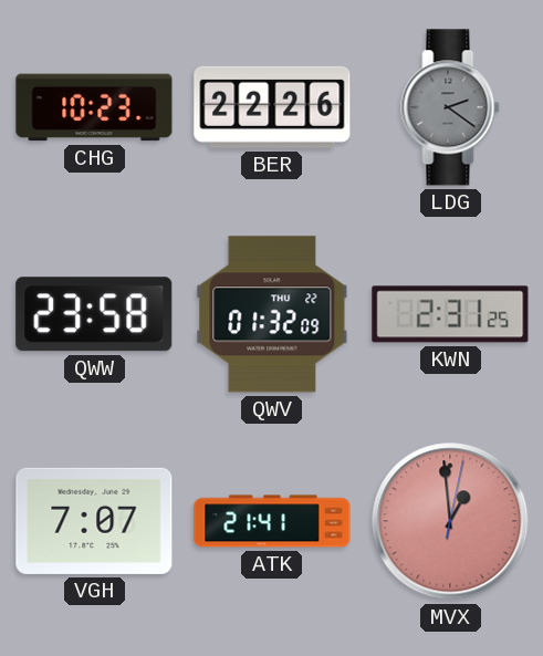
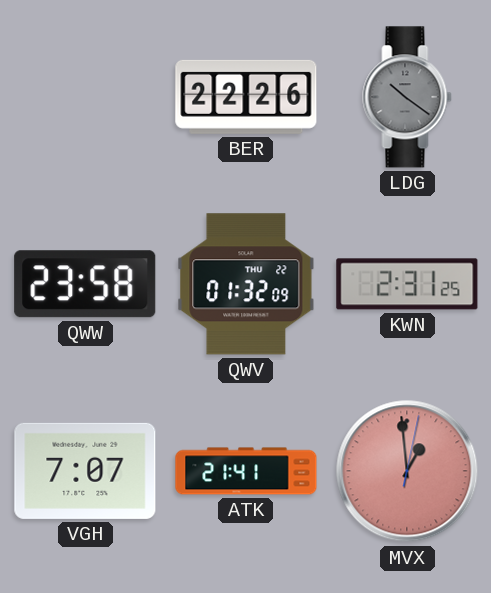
CHG: 10:23 -> none (94, 107)
LDG: 2:21 -> 10:21 (407, 97)
